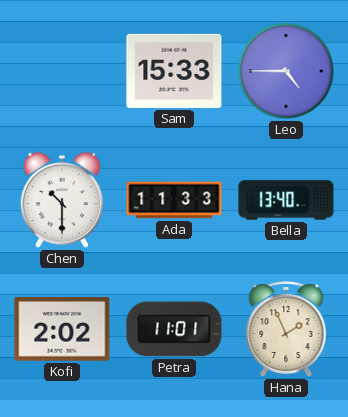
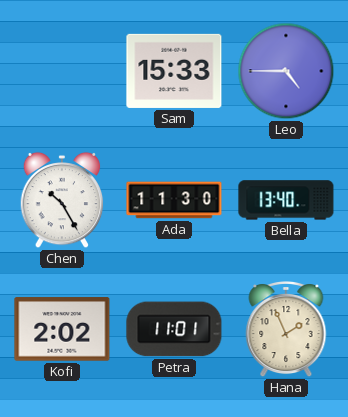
Chen: 10:30 -> 10:25 (62, 200)
Ada: 11:33 -> 11:30 (174, 200)
